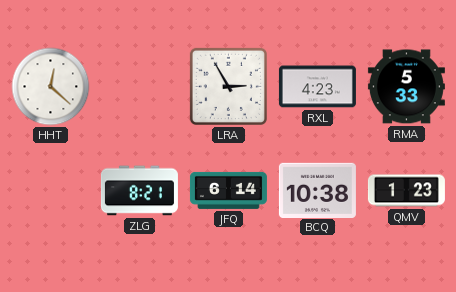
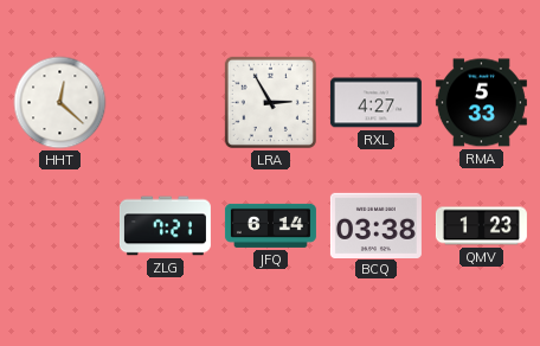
RXL: 4:23 -> 4:27 (375, 103)
ZLG: 8:21 -> 7:21 (165, 226)
BCQ: 10:38 -> 03:38 (375, 225)
